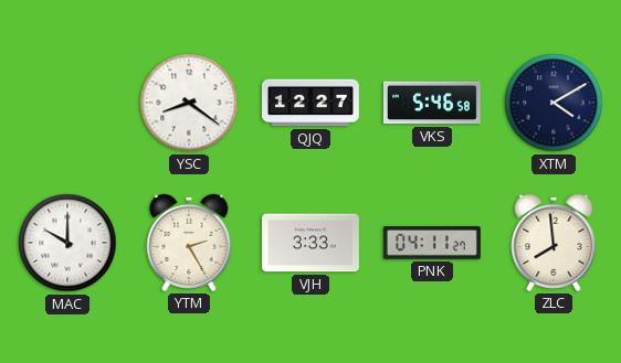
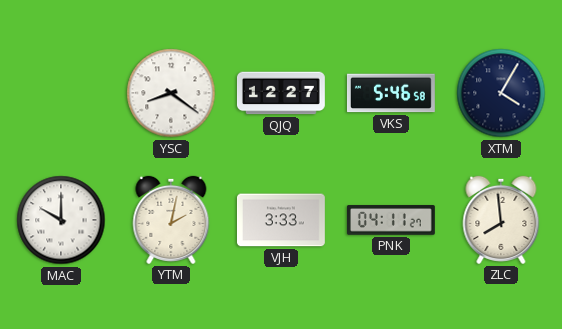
XTM: 4:10 -> 4:05 (501, 93)
YTM: 2:25 -> 2:02 (171, 220)
